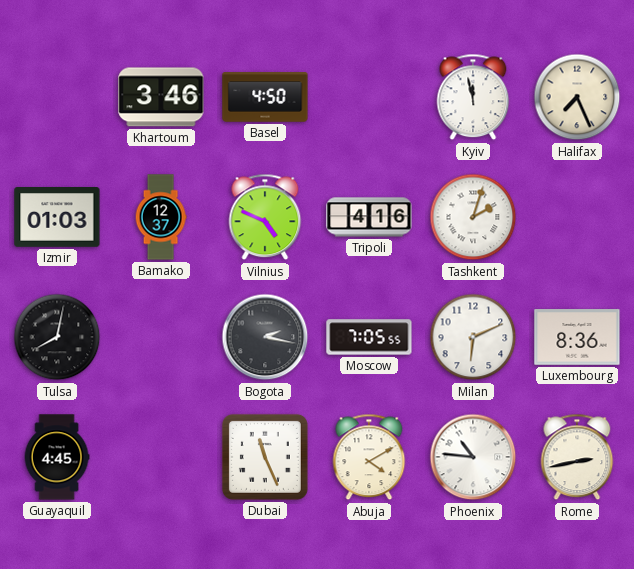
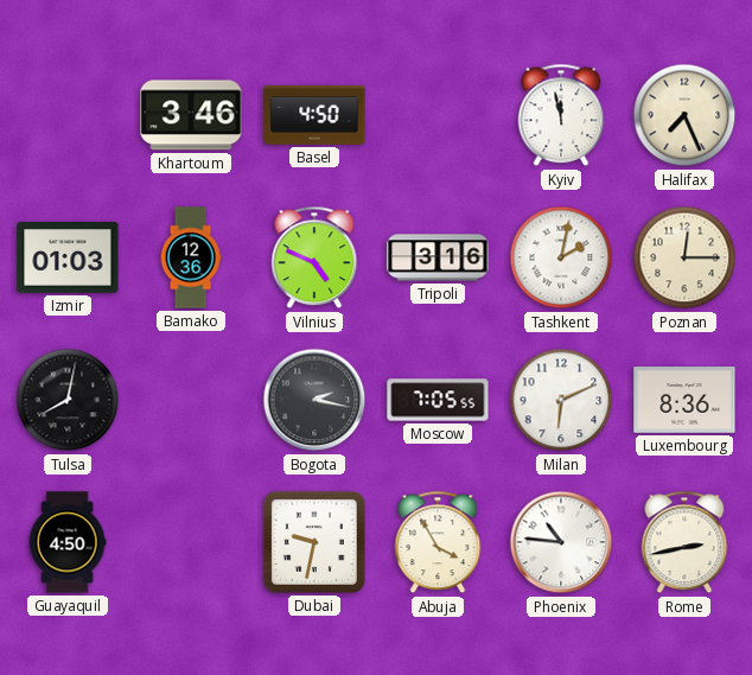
Bamako: 12:37 -> 12:36 (191, 257)
Tripoli: 4:16 -> 3:16 (438, 257)
Tashkent: 2:03 -> 2:02 (561, 257)
Poznan: none -> 12:15 (684, 257)
Guayaquil: 4:45 -> 4:50 (68, 542)
Dubai: 11:26 -> 9:32 (314, 542)
Abuja: 4:10 -> 3:55 (438, 542)
